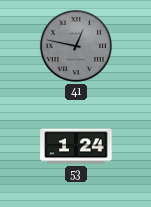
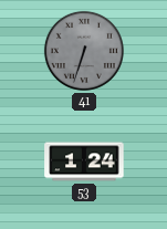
41: 12:47 -> 6:33 (84, 51)
